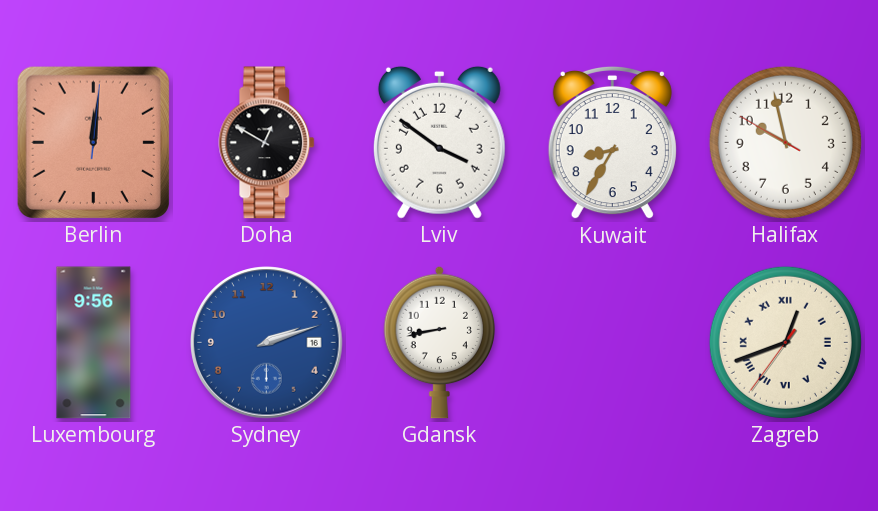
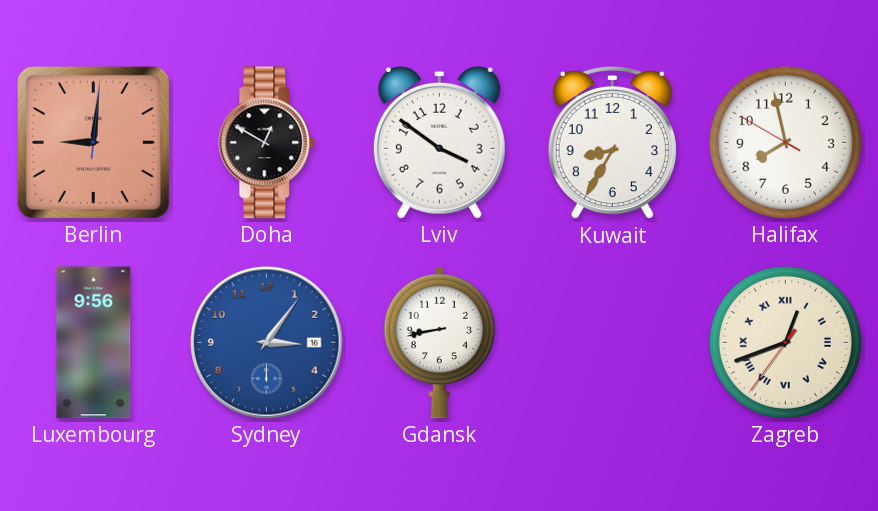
Berlin: 12:01 -> 9:01 (93, 142)
Halifax: 9:57 -> 7:57 (785, 142)
Sydney: 2:12 -> 3:06 (267, 343)
